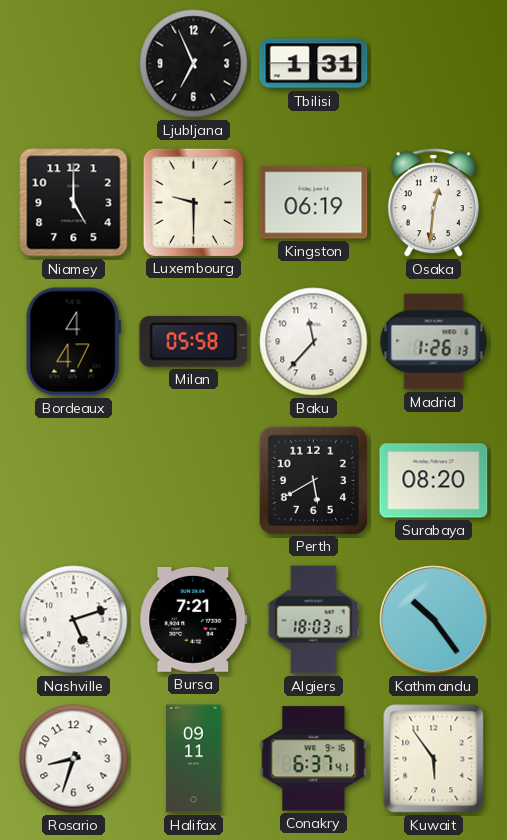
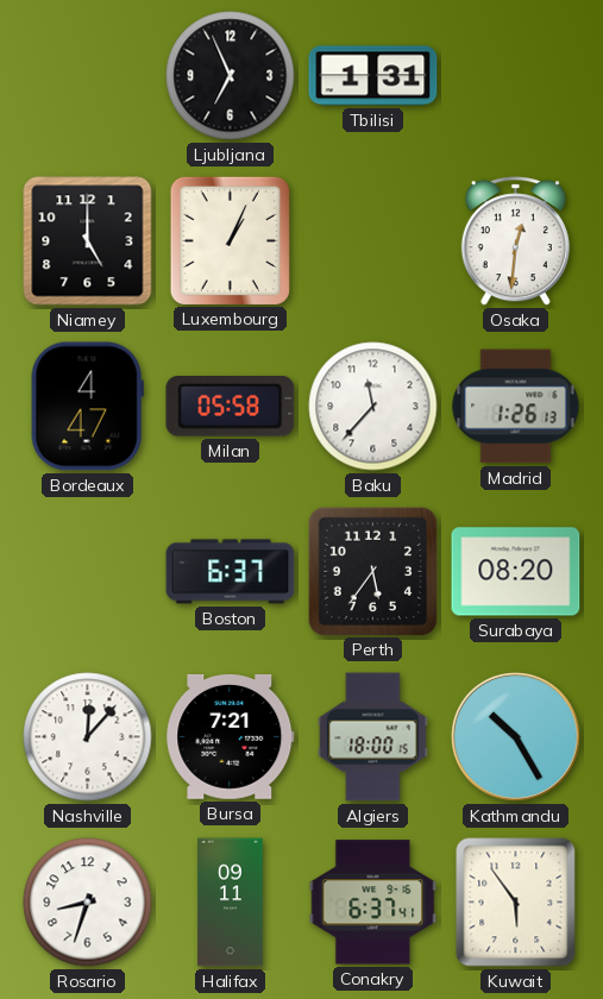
Luxembourg: 9:30 -> 1:04 (230, 240)
Kingston: 06:19 -> none (314, 203)
Boston: none -> 6:37 (231, 572)
Perth: 5:40 -> 5:36 (372, 571)
Nashville: 5:12 -> 12:07 (88, 737)
Algiers: 18:03 -> 18:00 (373, 737)
Kathmandu: 10:24 -> 10:25 (515, 736)
